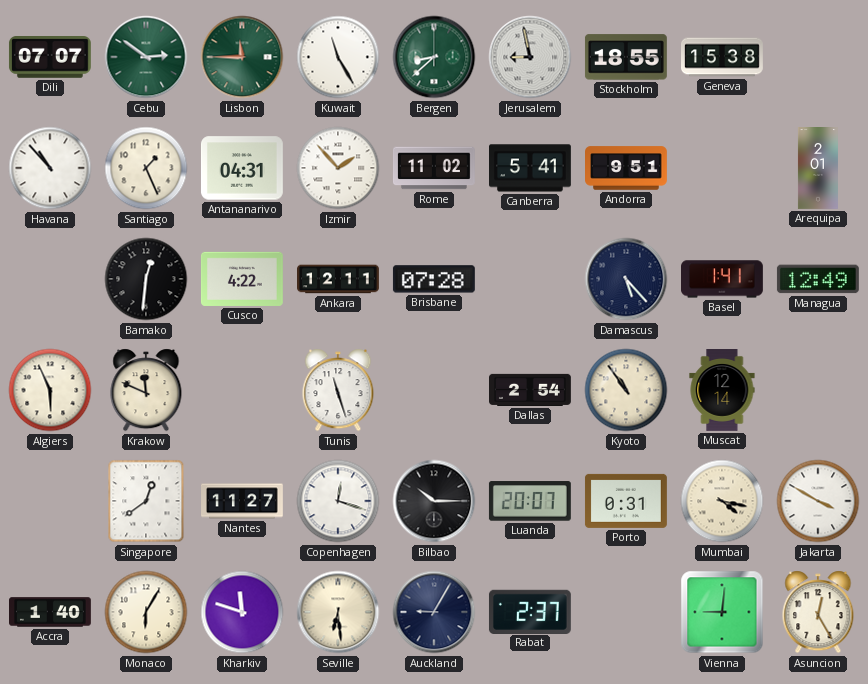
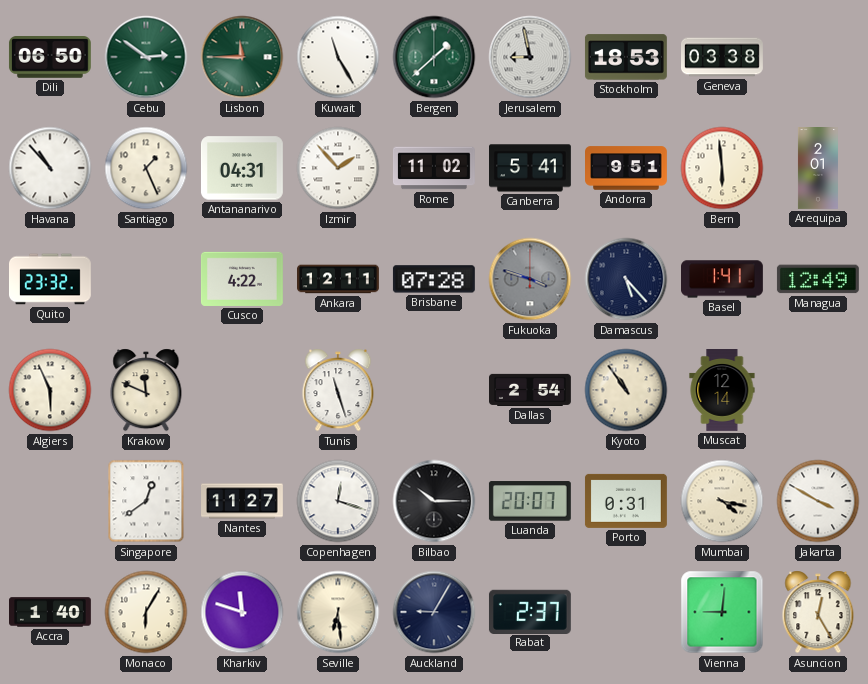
Dili: 07:07 -> 06:50 (50, 58)
Bergen: 8:38 -> 1:38 (434, 57)
Stockholm: 18:55 -> 18:53 (626, 57)
Geneva: 15:38 -> 03:38 (723, 57)
Bern: none -> 5:59 (722, 168)
Quito: none -> 23:32 (51, 279)
Bamako: 12:31 -> none (146, 279)
Fukuoka: none -> 3:48 (530, 279)
